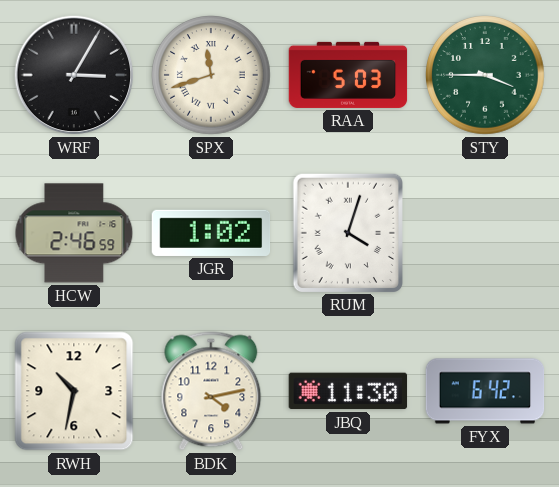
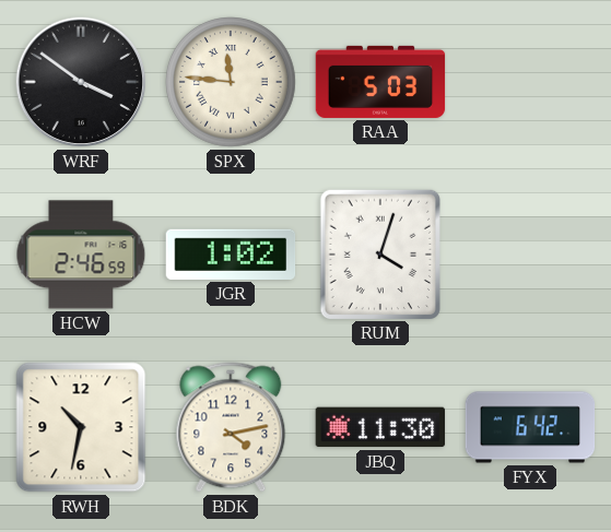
WRF: 3:05 -> 3:51 (81, 82)
SPX: 11:42 -> 11:46 (231, 82)
STY: 3:45 -> none (485, 75)
